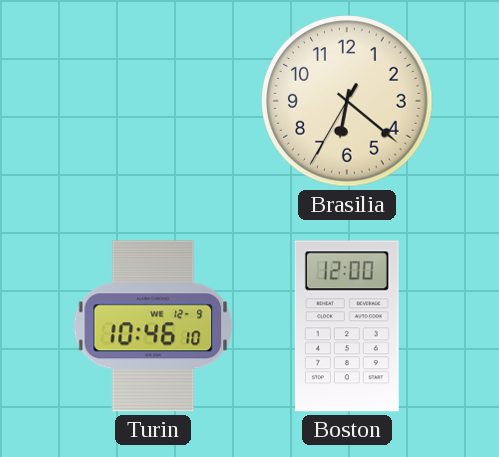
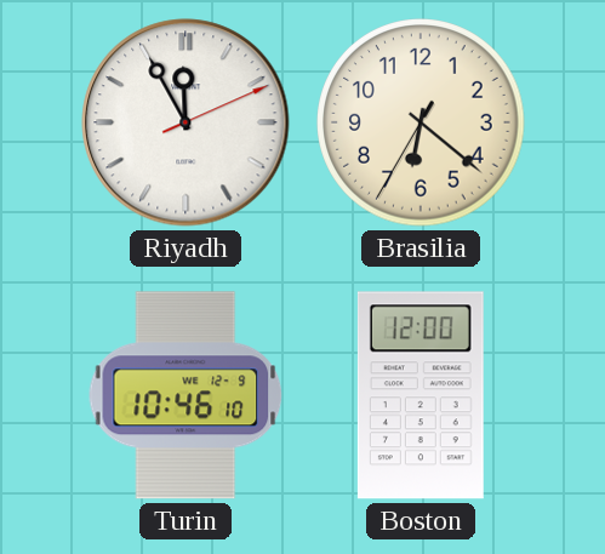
Riyadh: none -> 11:55 (186, 122)
